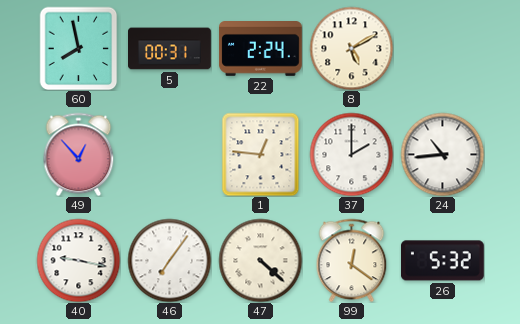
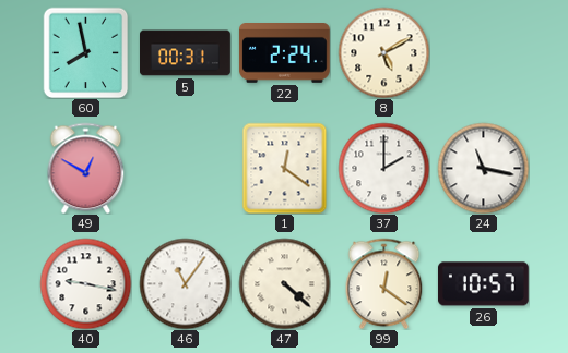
49: 12:53 -> 12:50 (86, 168)
1: 12:46 -> 12:21 (285, 168)
24: 10:44 -> 11:17 (483, 168)
46: 7:06 -> 11:06 (185, 283)
26: 5:32 -> 10:57 (483, 284)
